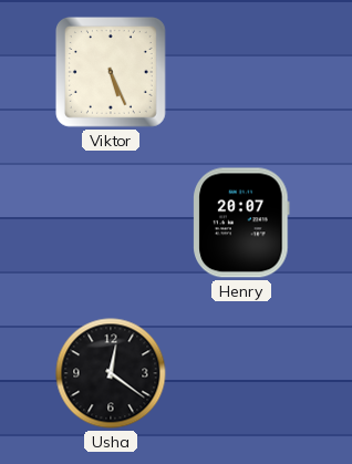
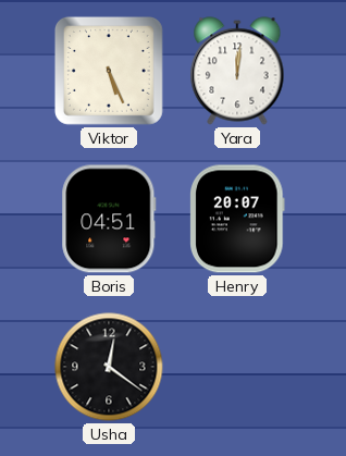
Yara: none -> 12:01 (237, 71)
Boris: none -> 04:51 (109, 219)
